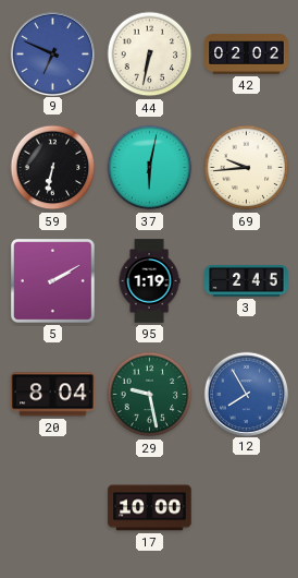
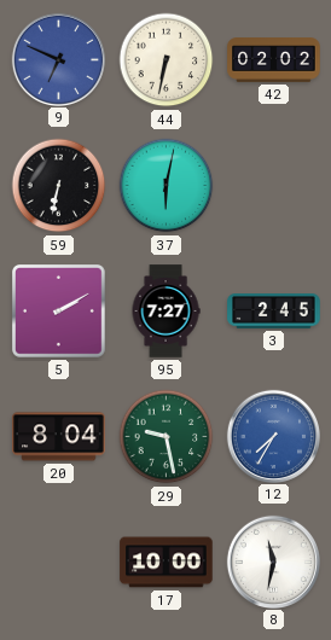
69: 9:44 -> none (247, 168)
95: 1:19 -> 7:27 (165, 312)
12: 7:55 -> 7:35 (273, 436)
8: none -> 11:32 (273, 562)
